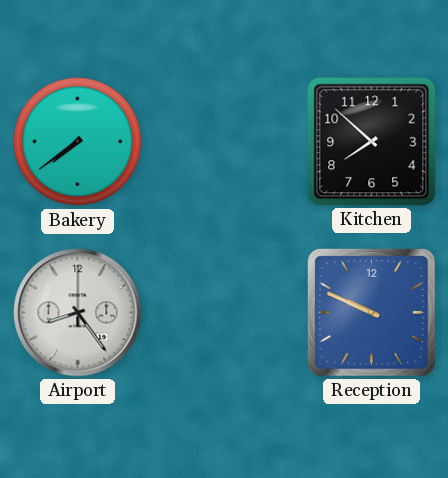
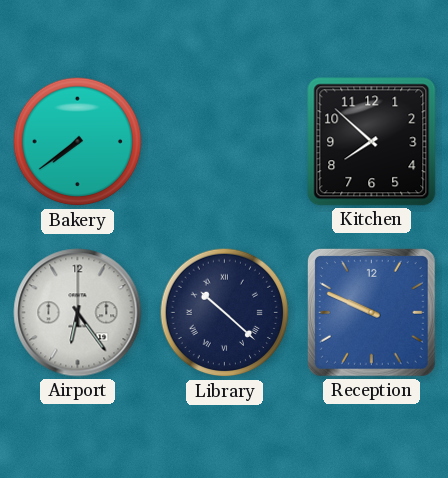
Airport: 8:24 -> 6:24 (78, 313)
Library: none -> 10:22 (225, 313)
